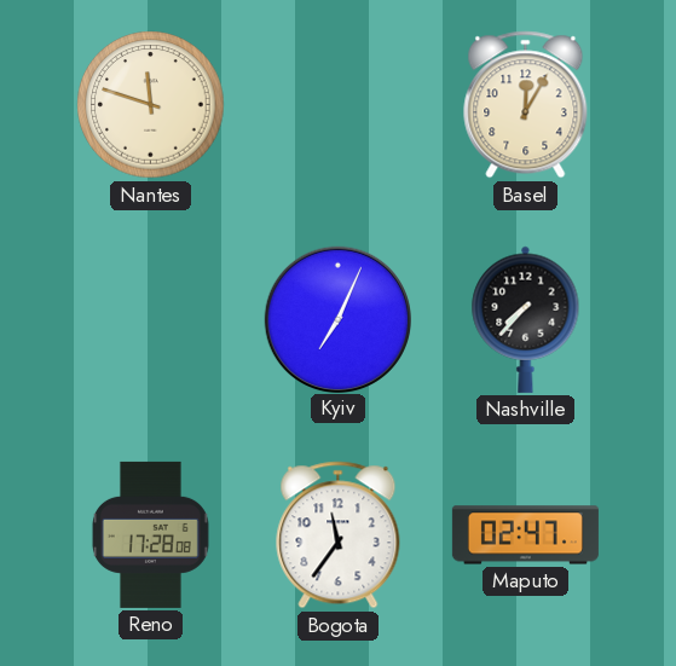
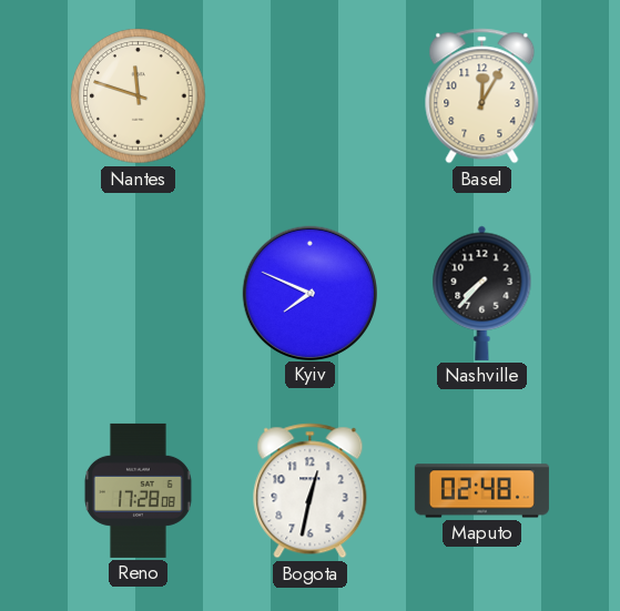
Kyiv: 7:04 -> 7:49 (309, 293)
Bogota: 11:36 -> 12:32 (311, 491)
Maputo: 02:47 -> 02:48 (481, 491)
